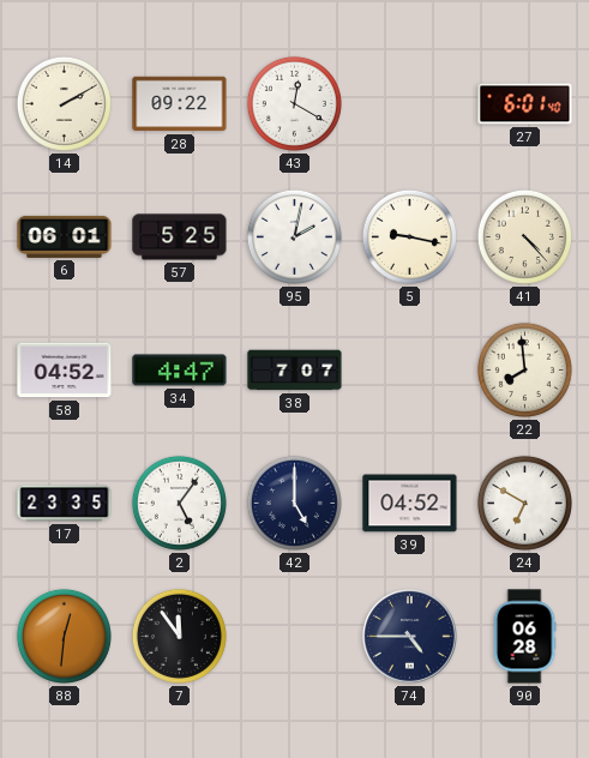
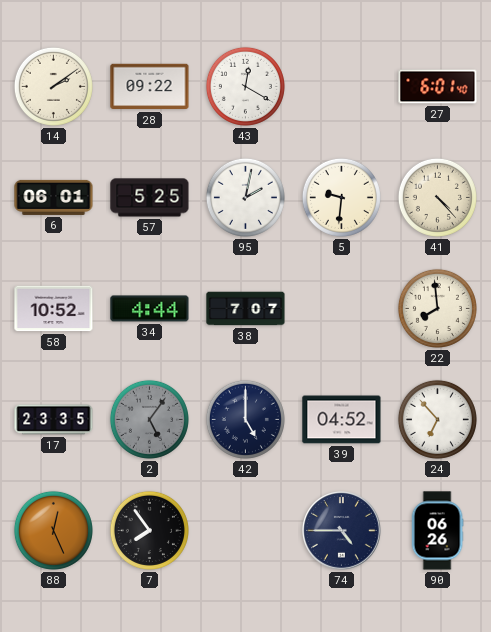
14: 2:10 -> 2:09 (53, 86)
5: 9:17 -> 9:31 (341, 197)
58: 04:52 -> 10:52 (54, 309)
34: 4:47 -> 4:44 (150, 309)
2 dial: white -> grey (149, 419)
24: 6:50 -> 6:53 (437, 419)
88: 12:31 -> 12:26 (53, 530)
7: 11:54 -> 7:54 (149, 530)
90: 06:28 -> 06:26 (437, 531)
